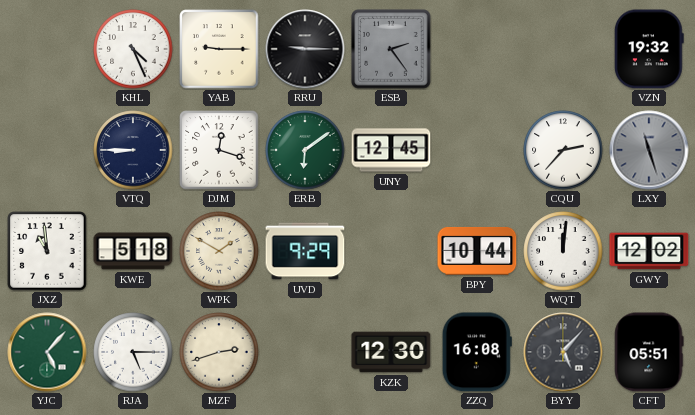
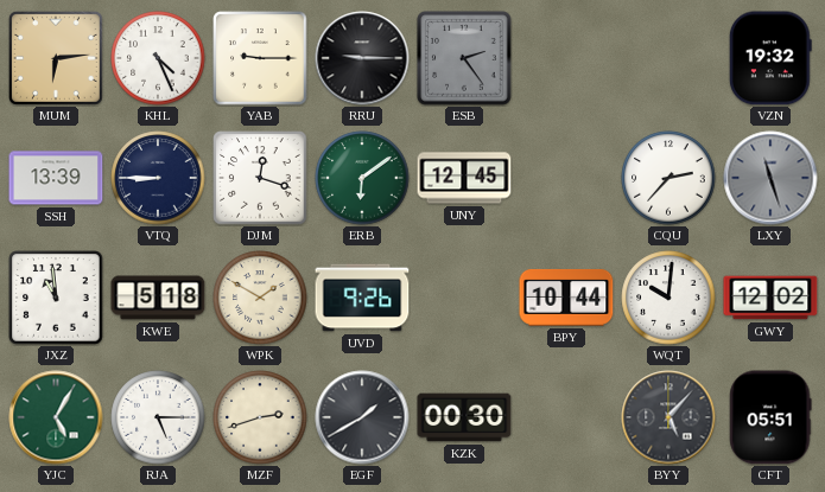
MUM: none -> 6:14 (56, 58)
SSH: none -> 13:39 (56, 178)
UVD: 9:29 -> 9:26 (362, 298)
WQT: 12:01 -> 10:01 (668, 298)
YJC: 5:07 -> 5:05 (56, 417)
EGF: none -> 1:40 (362, 417)
KZK: 12:30 -> 00:30 (464, 417)
ZZQ: 16:08 -> none (477, 352)
